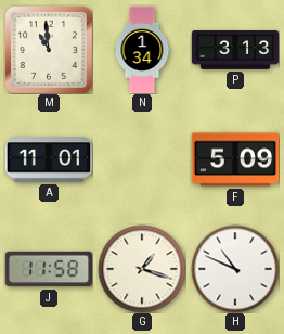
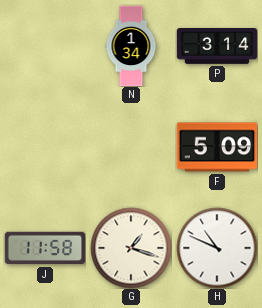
M: 10:59 -> none (49, 50)
P: 3:13 -> 3:14 (217, 46)
A: 11:01 -> none (49, 159)
